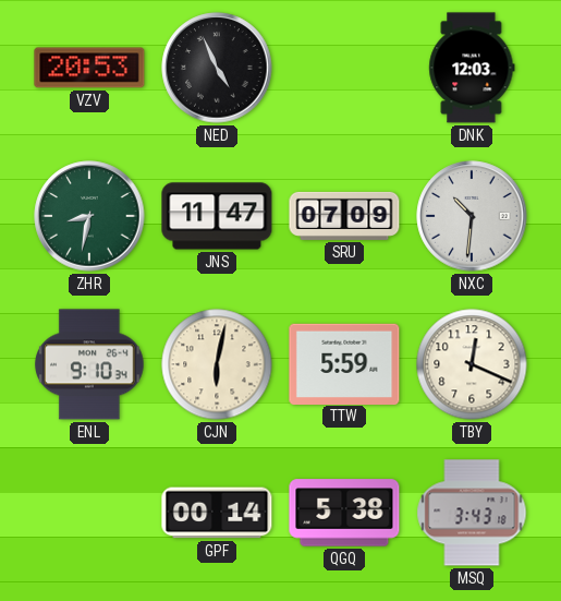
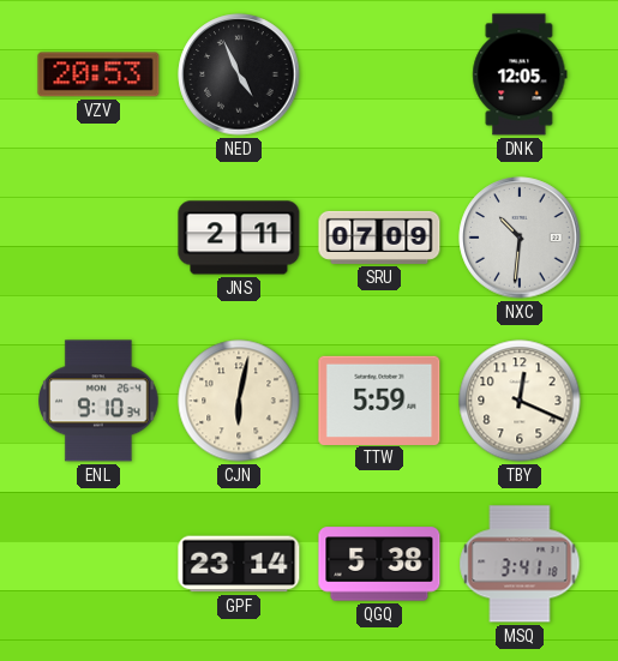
DNK: 12:03 -> 12:05 (520, 74)
ZHR: 8:32 -> none (89, 216)
JNS: 11:47 -> 2:11 (239, 238)
GPF: 00:14 -> 23:14 (239, 564)
MSQ: 3:43 -> 3:41 (520, 564)
